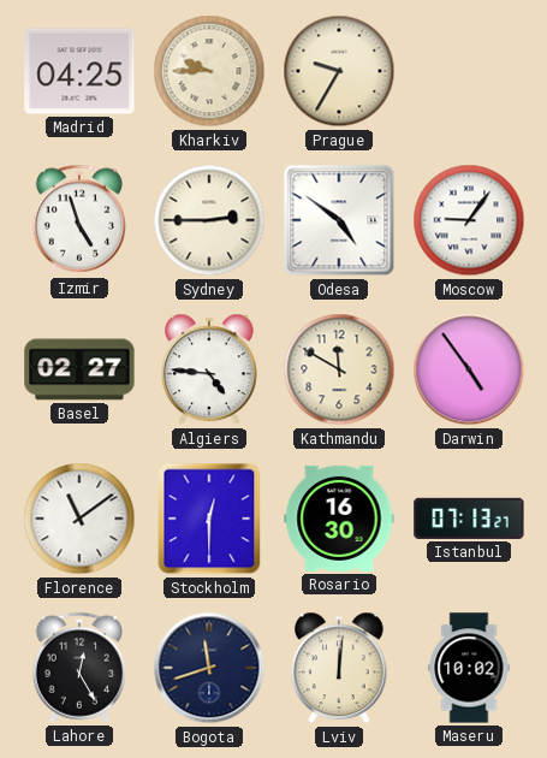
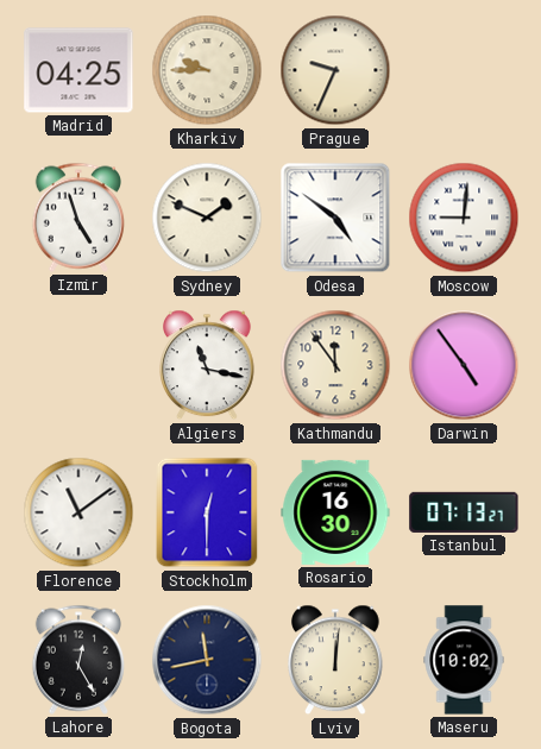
Prague: 9:35 -> 9:34 (335, 70)
Sydney: 2:45 -> 1:49 (207, 218)
Moscow: 9:06 -> 9:01 (464, 218)
Basel: 02:27 -> none (79, 369)
Algiers: 4:46 -> 11:17 (208, 365)
Kathmandu: 11:50 -> 11:54 (335, 365)
Bogota: 11:42 -> 11:43 (207, 660)
